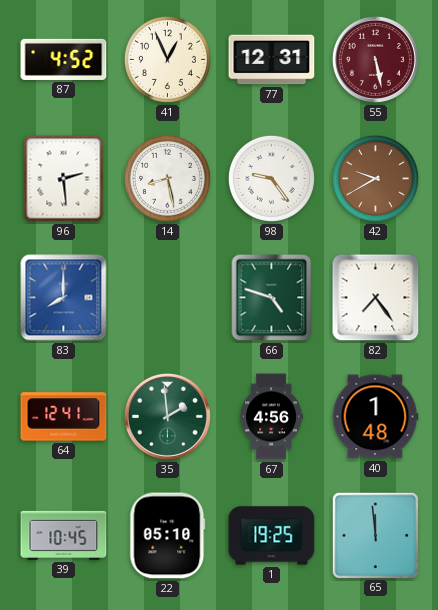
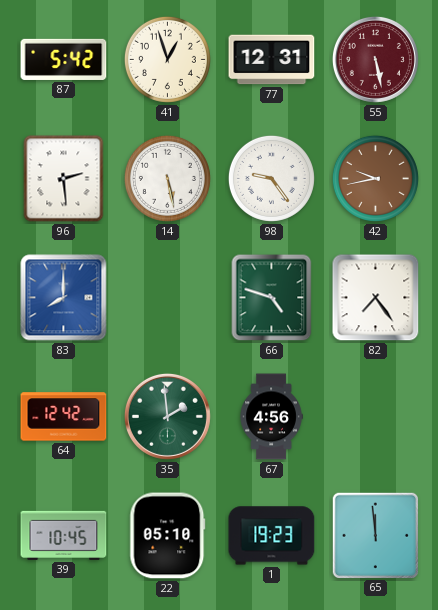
87: 4:52 -> 5:42 (64, 59)
41: 12:56 -> 12:57 (167, 59)
14: 8:28 -> 5:28 (167, 178)
42: 9:40 -> 9:43 (375, 178)
64: 12:41 -> 12:42 (64, 417)
40: 1:48 -> none (375, 417)
1: 19:25 -> 19:23 (272, 536)
